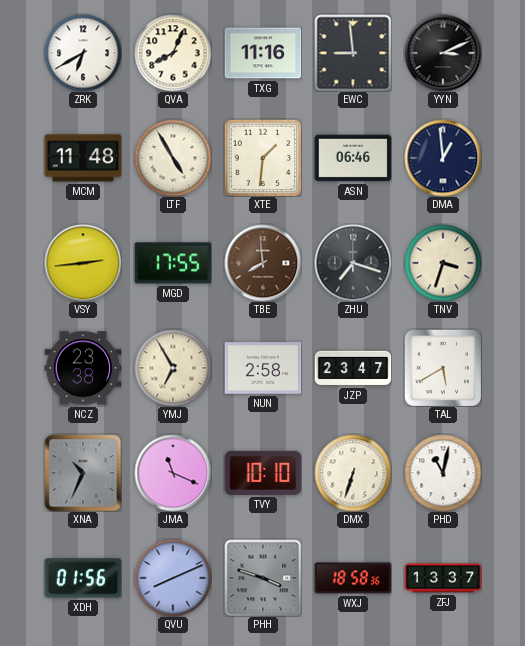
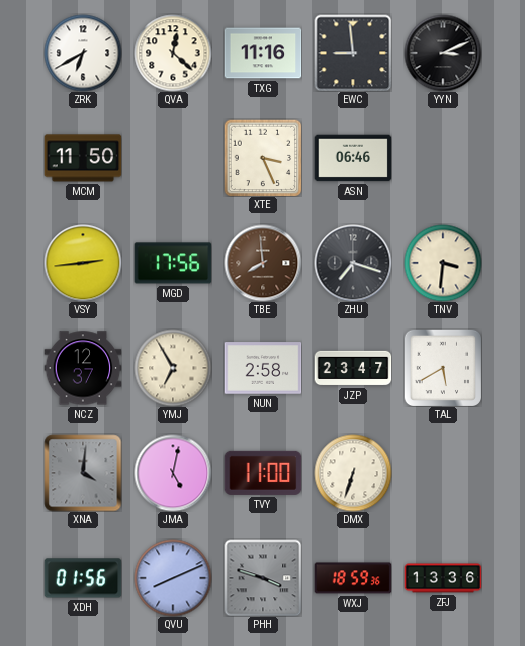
QVA: 8:04 -> 12:22 (173, 53)
MCM: 11:48 -> 11:50 (83, 158)
LTF: 4:55 -> none (173, 158)
XTE: 1:31 -> 3:26 (263, 158)
DMA: 12:59 -> none (443, 158)
MGD: 17:55 -> 17:56 (173, 263)
TNV: 3:33 -> 3:31 (443, 263)
NCZ: 23:38 -> 12:37 (83, 368)
XNA: 10:34 -> 4:01 (83, 473)
JMA: 11:19 -> 5:02 (173, 473)
TVY: 10:10 -> 11:00 (263, 473)
PHD: 11:02 -> none (443, 473)
WXJ: 18:58 -> 18:59 (353, 578)
ZFJ: 13:37 -> 13:36 (443, 578)
